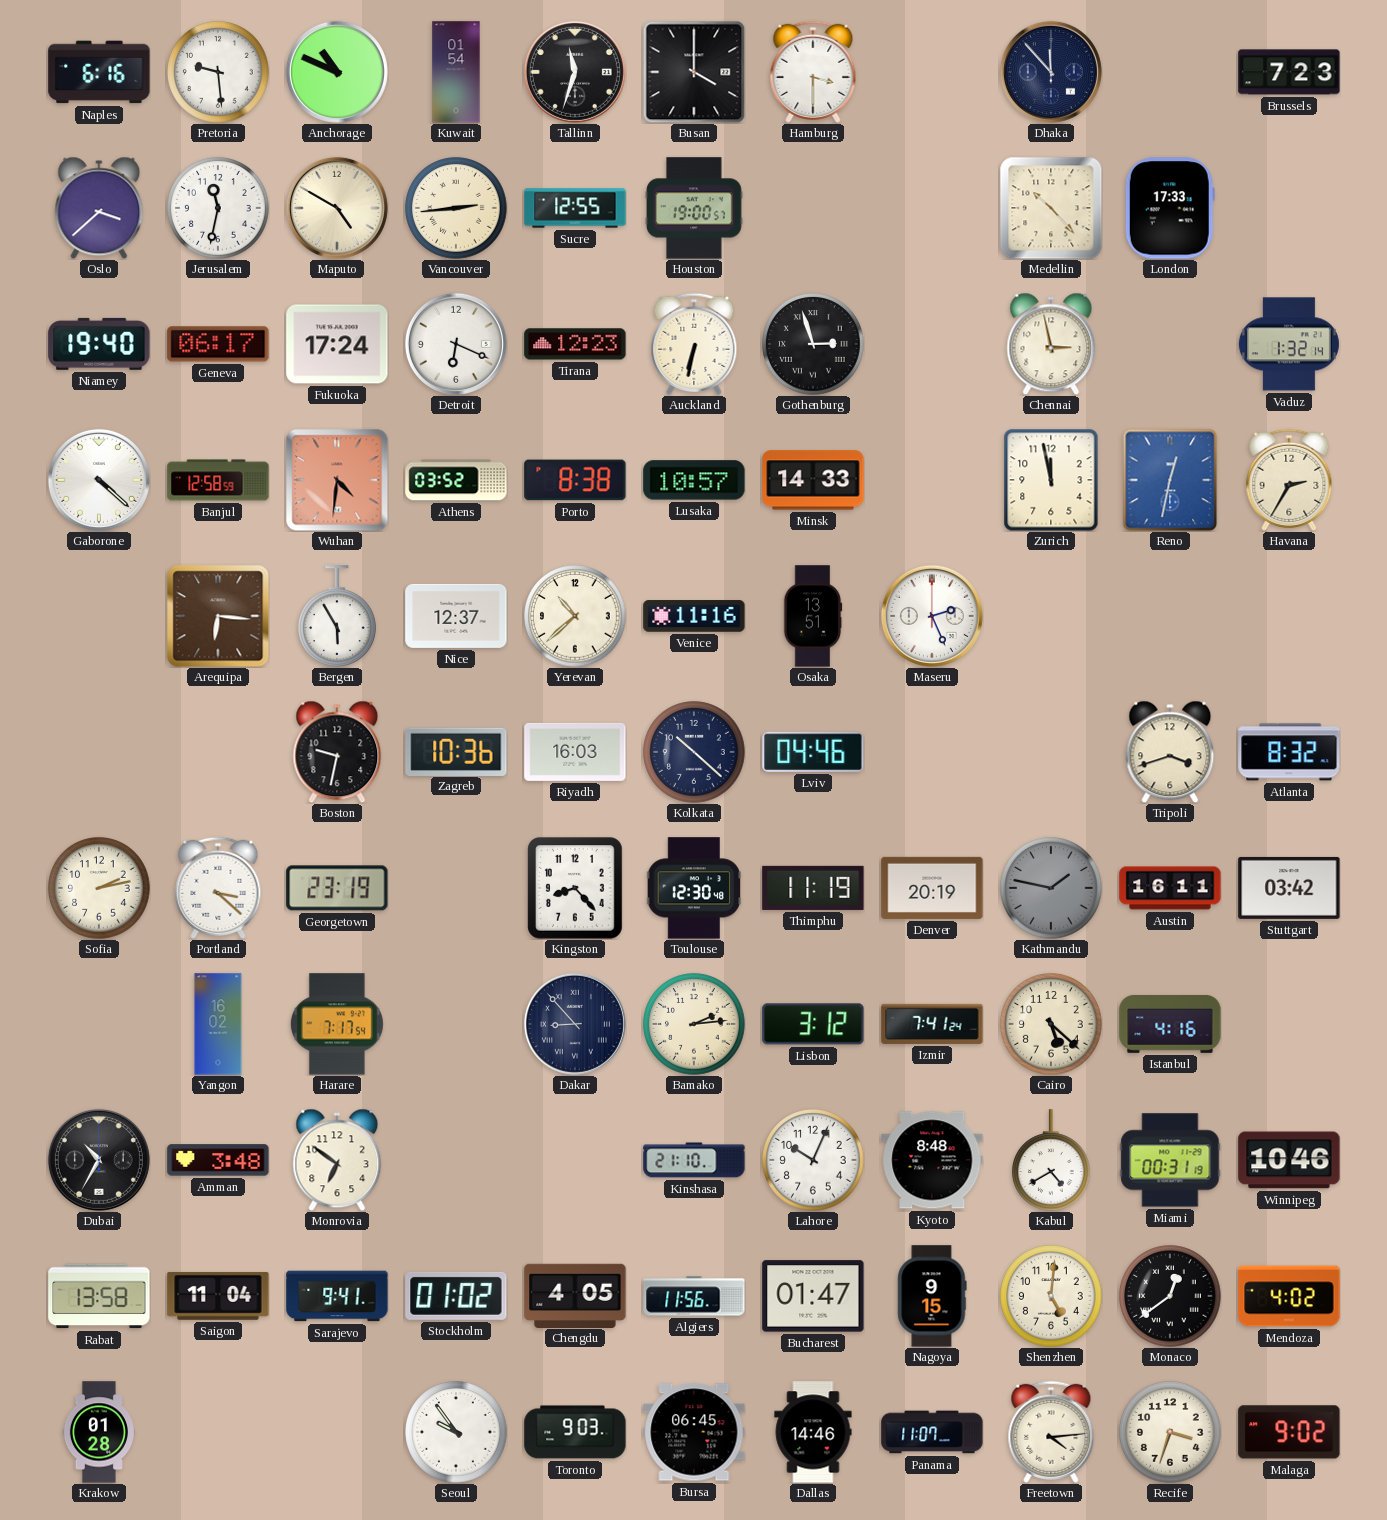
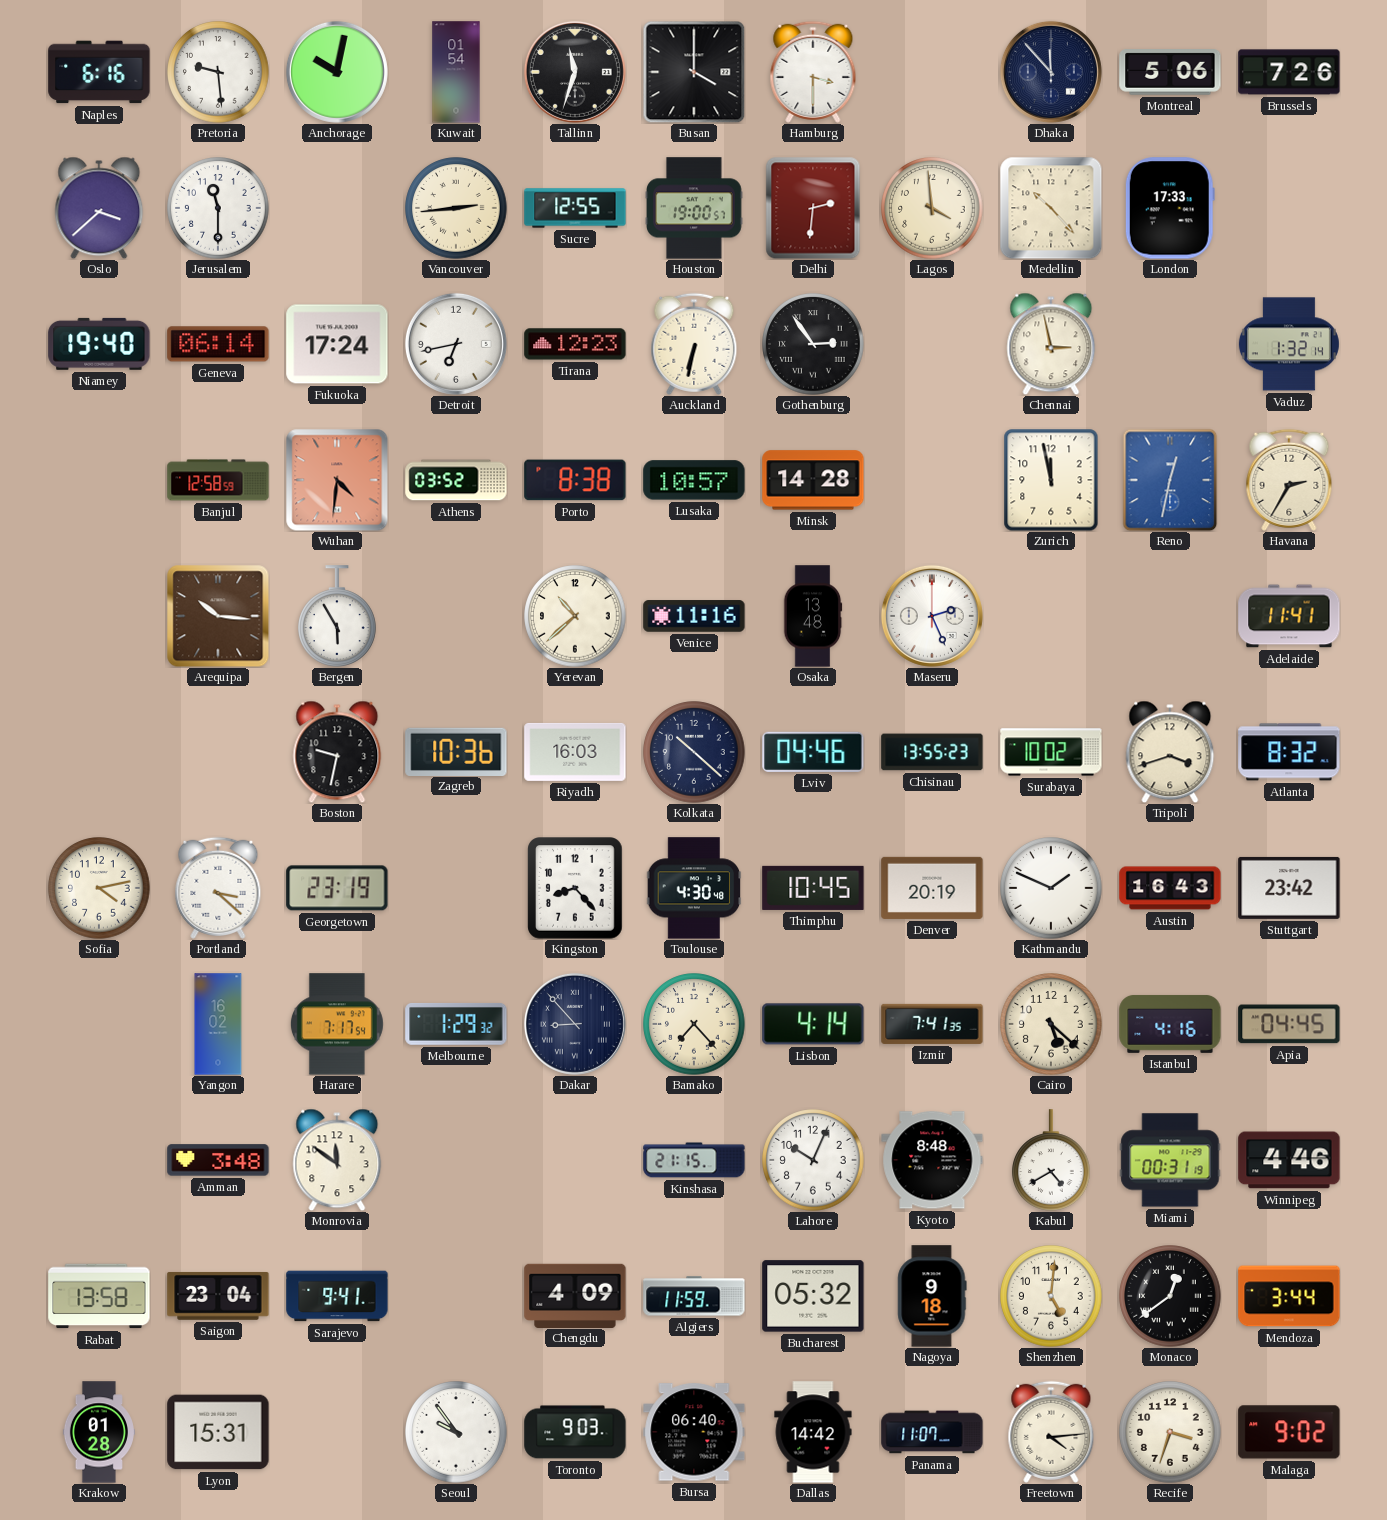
Anchorage: 10:49 -> 10:02 (337, 72)
Montreal: none -> 5:06 (1170, 72)
Brussels: 7:23 -> 7:26 (1289, 72)
Jerusalem: 11:32 -> 11:30 (218, 208)
Maputo: 4:50 -> none (337, 208)
Delhi: none -> 2:31 (813, 208)
Lagos: none -> 3:59 (932, 208)
Geneva: 06:17 -> 06:14 (218, 344)
Detroit: 6:19 -> 6:43 (456, 344)
Gothenburg: 2:57 -> 2:54 (813, 344)
Gaborone: 4:22 -> none (99, 480)
Minsk: 14:33 -> 14:28 (813, 480)
Arequipa: 6:16 -> 10:16 (218, 616)
Nice: 12:37 -> none (456, 616)
Osaka: 13:51 -> 13:48 (813, 616)
Adelaide: none -> 11:41 (1289, 616)
Chisinau: none -> 13:55 (932, 752)
Surabaya: none -> 10:02 (1051, 752)
Sofia: 2:13 -> 4:13 (99, 888)
Toulouse: 12:30 -> 4:30 (694, 888)
Thimphu: 11:19 -> 10:45 (813, 888)
Kathmandu: 1:47 -> 1:49 (1051, 888)
Kathmandu dial: grey -> white (1051, 888)
Austin: 16:11 -> 16:43 (1170, 888)
Stuttgart: 03:42 -> 23:42 (1289, 888)
Melbourne: none -> 1:29 (456, 1024)
Bamako: 2:14 -> 7:23 (694, 1024)
Lisbon: 3:12 -> 4:14 (813, 1024)
Izmir: 7:41:24 -> 7:41:35 (932, 1024)
Apia: none -> 04:45 (1289, 1024)
Dubai: 10:35 -> none (99, 1160)
Monrovia: 6:51 -> 11:51 (337, 1160)
Kinshasa: 21:10 -> 21:15 (694, 1160)
Winnipeg: 10:46 -> 4:46 (1289, 1160)
Saigon: 11:04 -> 23:04 (218, 1296)
Stockholm: 01:02 -> none (456, 1296)
Chengdu: 4:05 -> 4:09 (575, 1295)
Algiers: 11:56 -> 11:59 (694, 1296)
Bucharest: 01:47 -> 05:32 (813, 1296)
Nagoya: 9:15 -> 9:18 (932, 1296)
Mendoza: 4:02 -> 3:44 (1289, 1296)
Lyon: none -> 15:31 (218, 1432)
Bursa: 06:45 -> 06:40 (694, 1432)
Dallas: 14:46 -> 14:42 (813, 1432)
